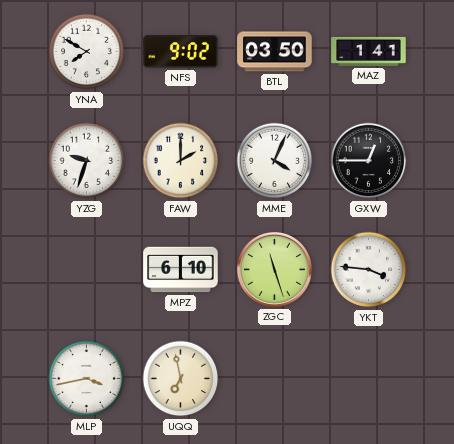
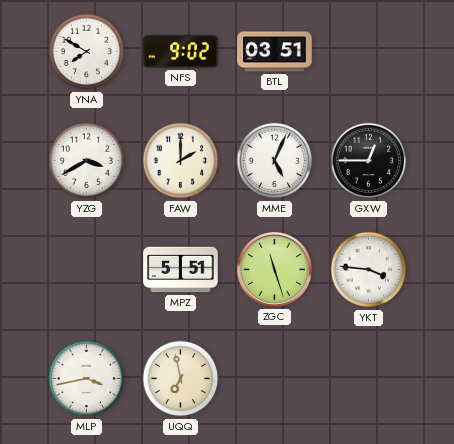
BTL: 03:50 -> 03:51 (275, 52)
MAZ: 1:41 -> none (369, 51)
YZG: 9:33 -> 3:40 (87, 161)
MME: 4:04 -> 5:04 (275, 161)
MPZ: 6:10 -> 5:51 (181, 270)
